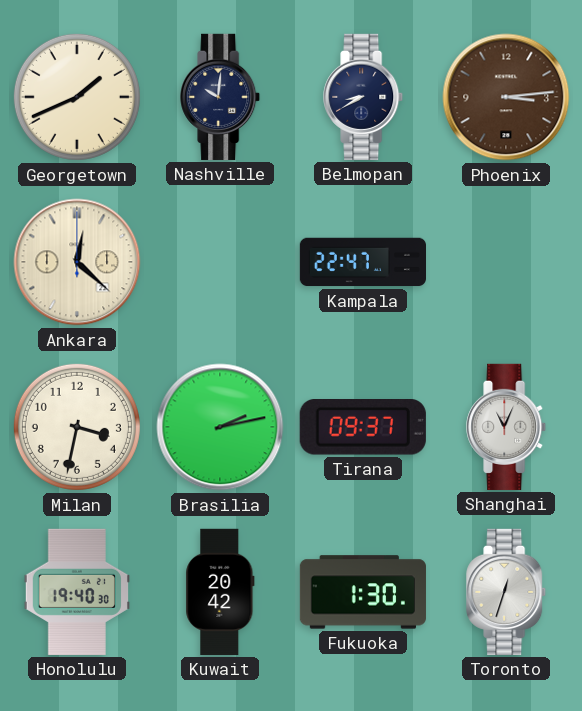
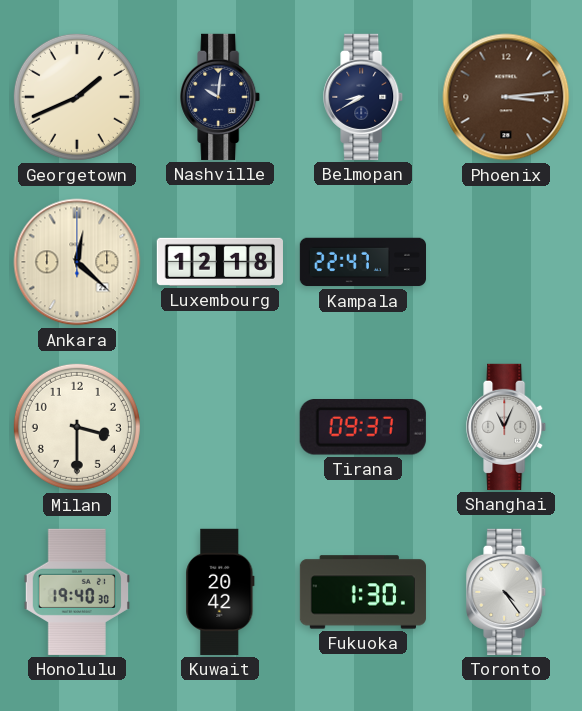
Luxembourg: none -> 12:18 (220, 262)
Milan: 3:32 -> 3:30 (77, 427)
Brasilia: 2:13 -> none (220, 427)
Toronto: 12:33 -> 4:24 (507, 592)
